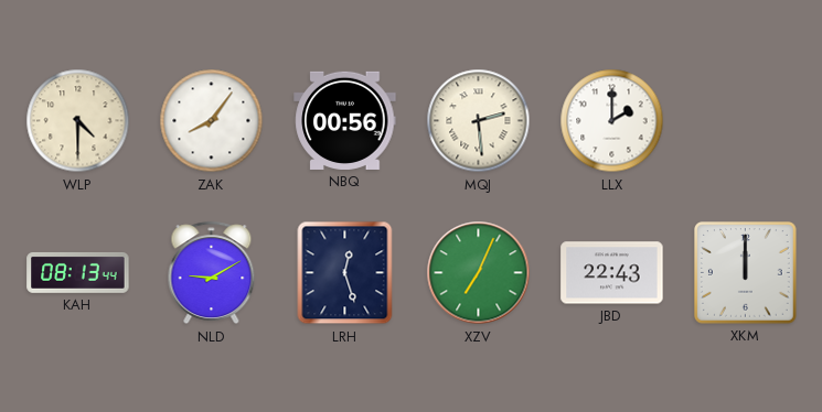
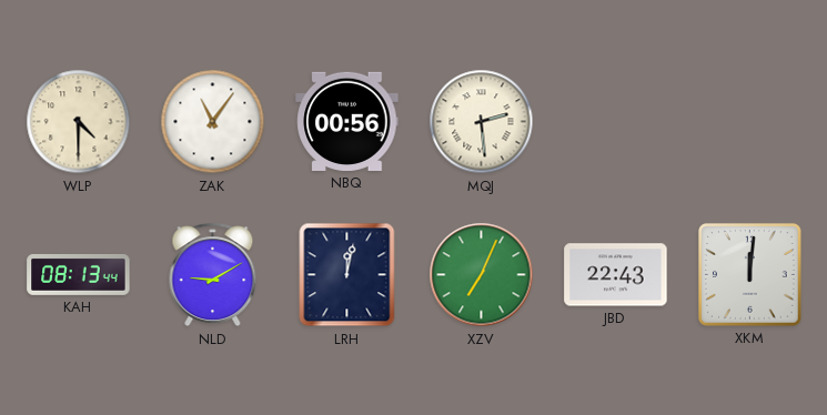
ZAK: 8:06 -> 11:06 (213, 122)
LLX: 2:00 -> none (612, 121)
LRH: 12:27 -> 12:02 (347, 275)
XKM: 12:00 -> 12:01 (750, 275)
